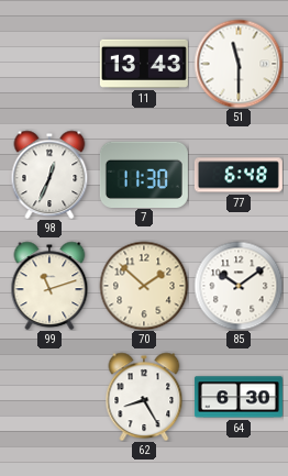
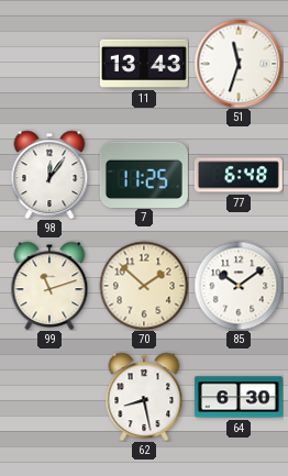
51: 11:30 -> 11:33 (239, 64)
98: 12:34 -> 12:06 (49, 175)
7: 11:30 -> 11:25 (144, 174)
62: 8:25 -> 8:28 (144, 397)
